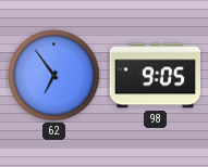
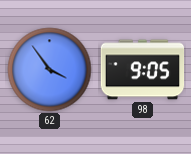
62: 6:54 -> 3:54 (50, 70)
